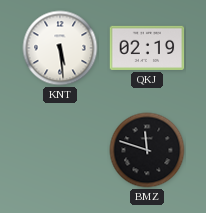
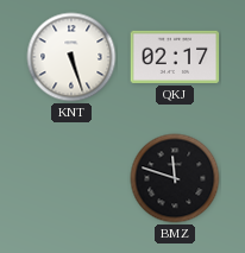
KNT: 5:29 -> 5:27 (71, 57)
QKJ: 02:19 -> 02:17 (175, 57)
